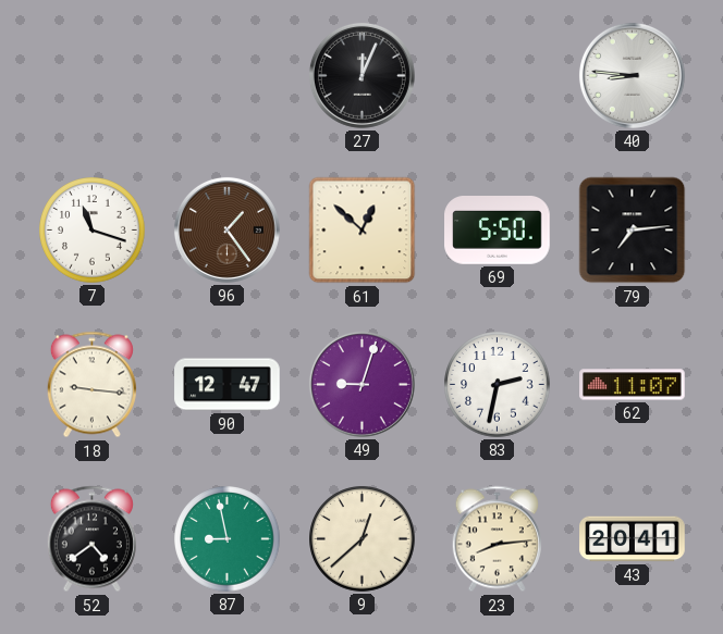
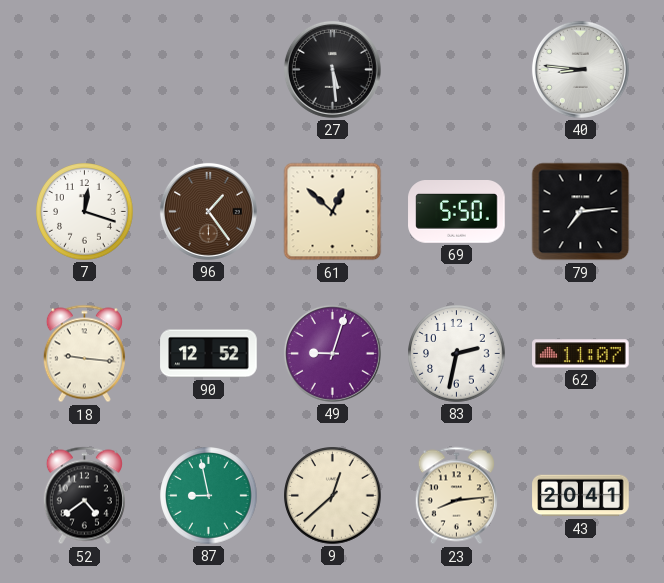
27: 12:04 -> 5:29 (332, 69)
7: 11:18 -> 12:18 (85, 212)
90: 12:47 -> 12:52 (209, 354)
